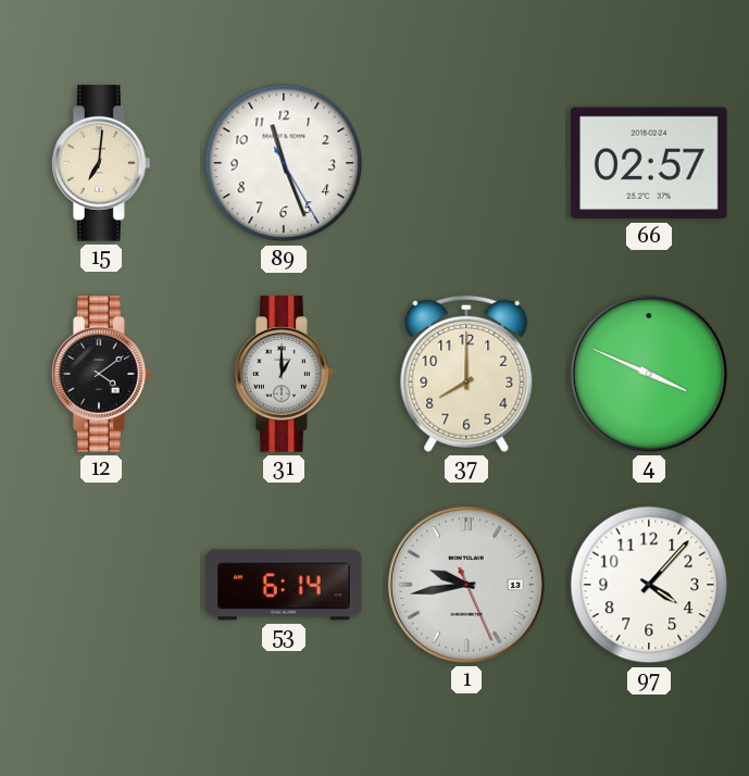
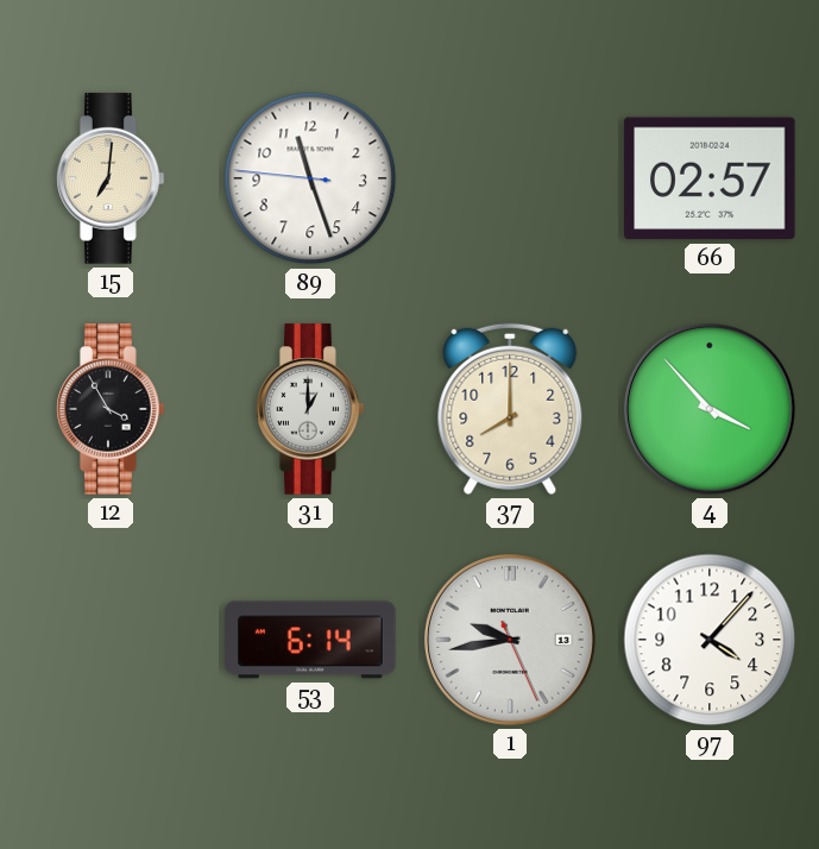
89: 11:26:25 -> 11:26:46 (310, 178)
12: 4:09 -> 3:55 (111, 409)
4: 3:49 -> 3:53 (710, 409)
